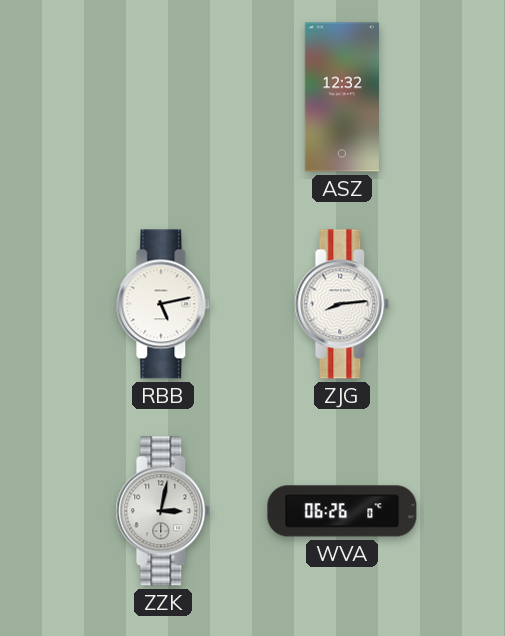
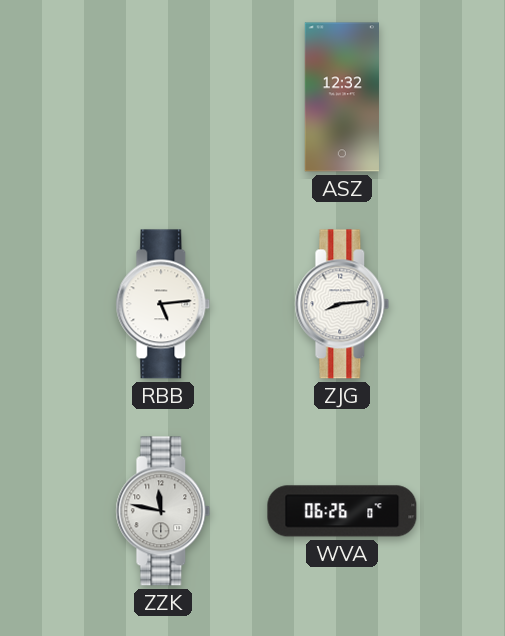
RBB: 5:13 -> 5:14 (163, 304)
ZZK: 3:02 -> 11:47 (163, 511)
